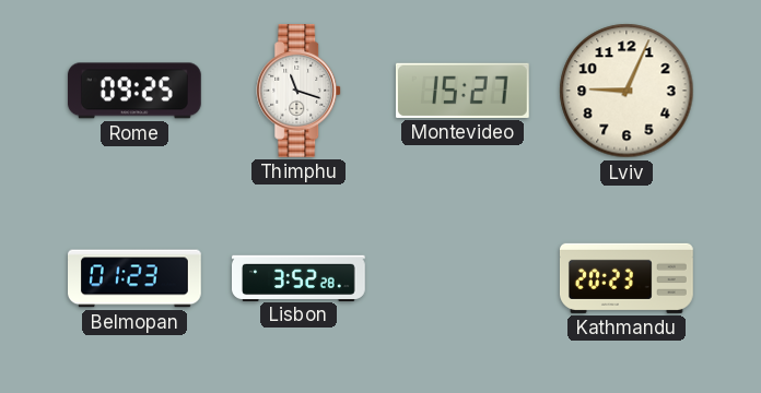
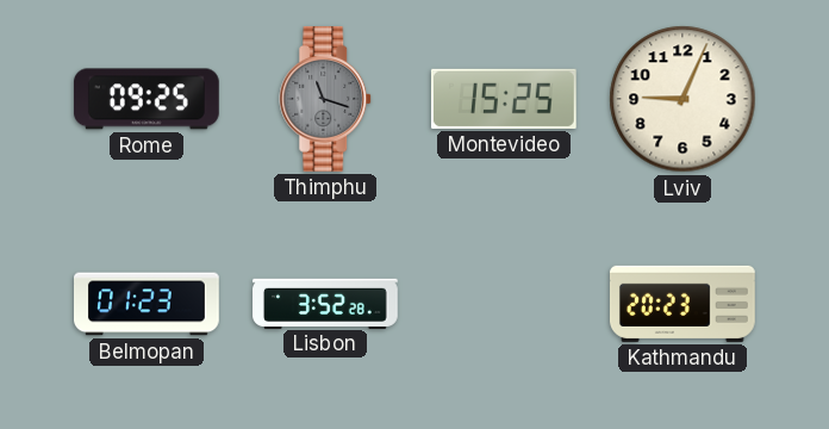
Thimphu dial: white -> grey (326, 100)
Montevideo: 15:27 -> 15:25 (504, 99)
